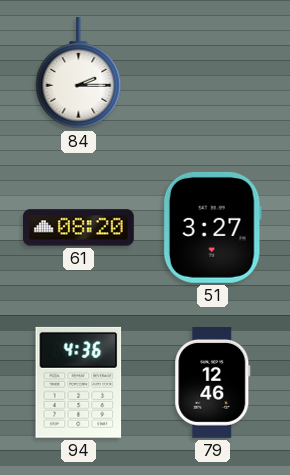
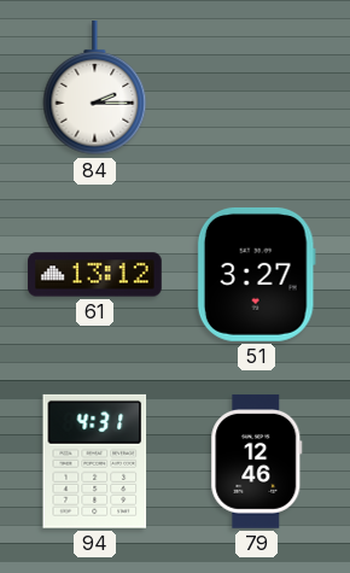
61: 08:20 -> 13:12 (95, 275)
94: 4:36 -> 4:31 (95, 461)
